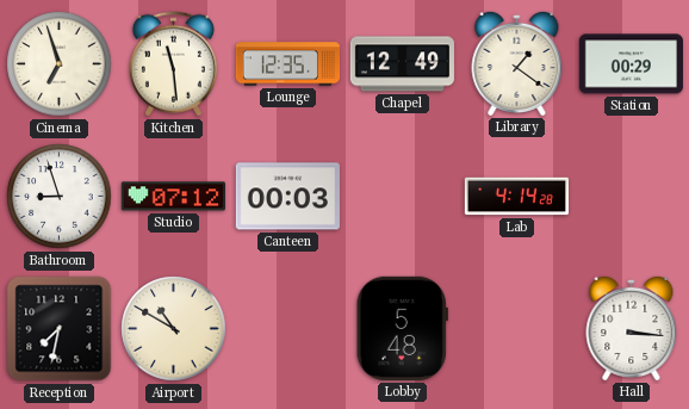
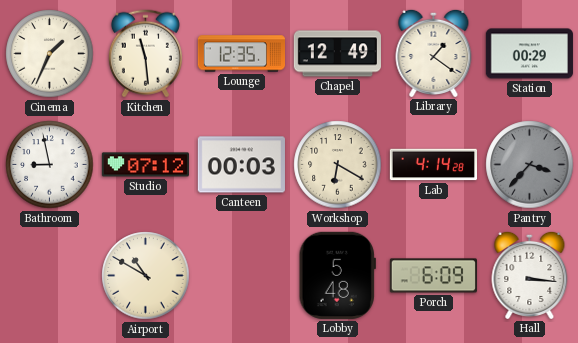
Cinema: 6:57 -> 1:34 (50, 54)
Bathroom: 8:57 -> 8:58 (50, 165)
Workshop: none -> 6:20 (338, 165)
Pantry: none -> 3:37 (530, 165)
Reception: 7:32 -> none (60, 329)
Porch: none -> 6:09 (433, 276)
